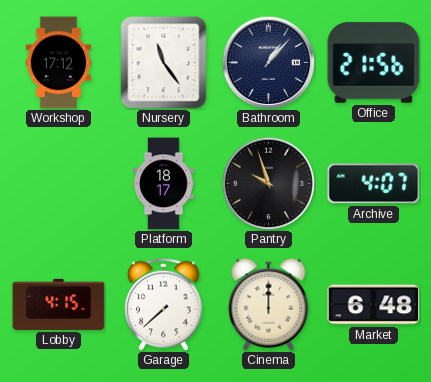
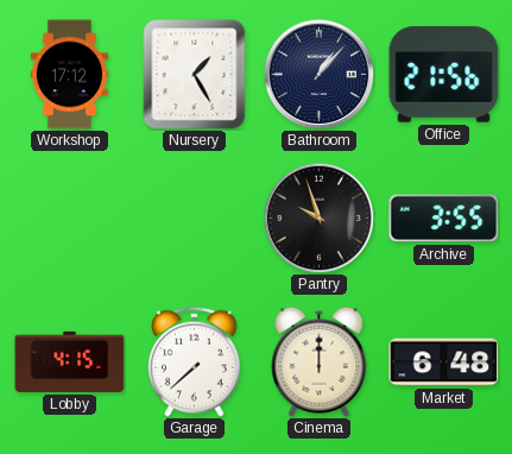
Nursery: 11:24 -> 1:25 (195, 75)
Platform: 18:17 -> none (164, 184)
Archive: 4:07 -> 3:55 (444, 219)
